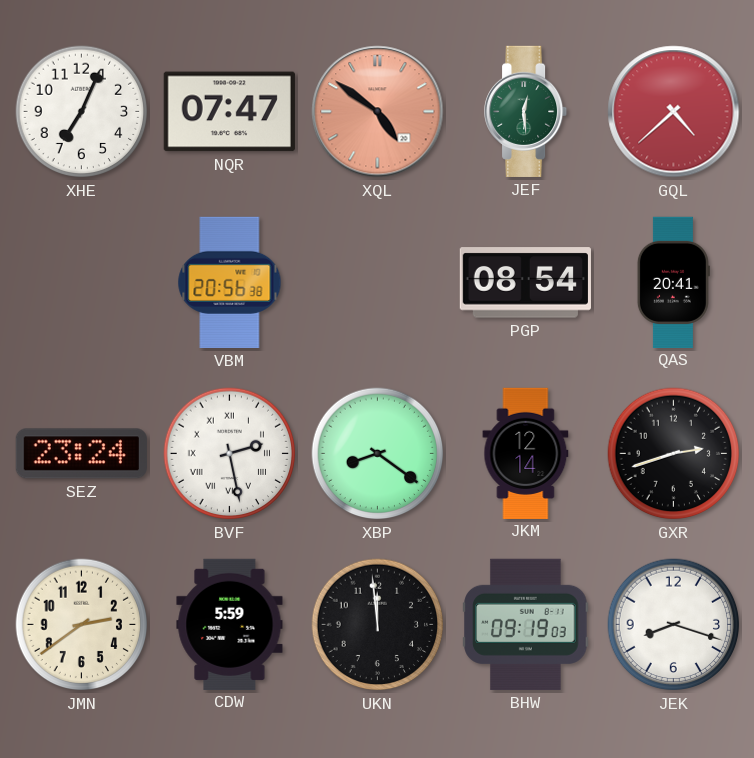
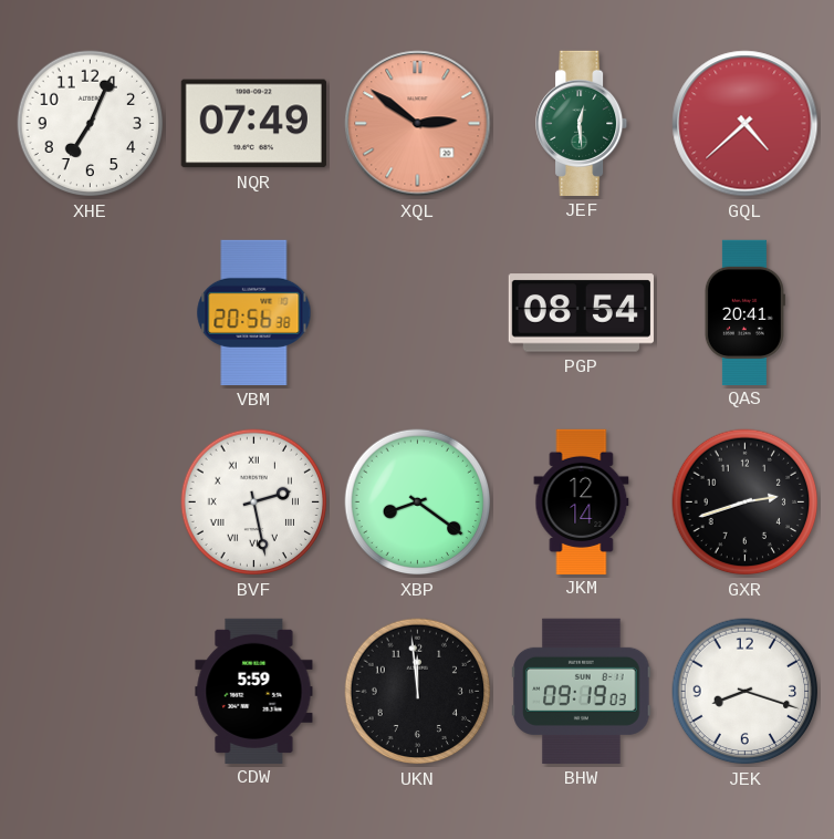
NQR: 07:47 -> 07:49 (253, 124)
XQL: 4:51 -> 2:51 (418, 124)
SEZ: 23:24 -> none (81, 454)
JMN: 2:39 -> none (82, 625)
